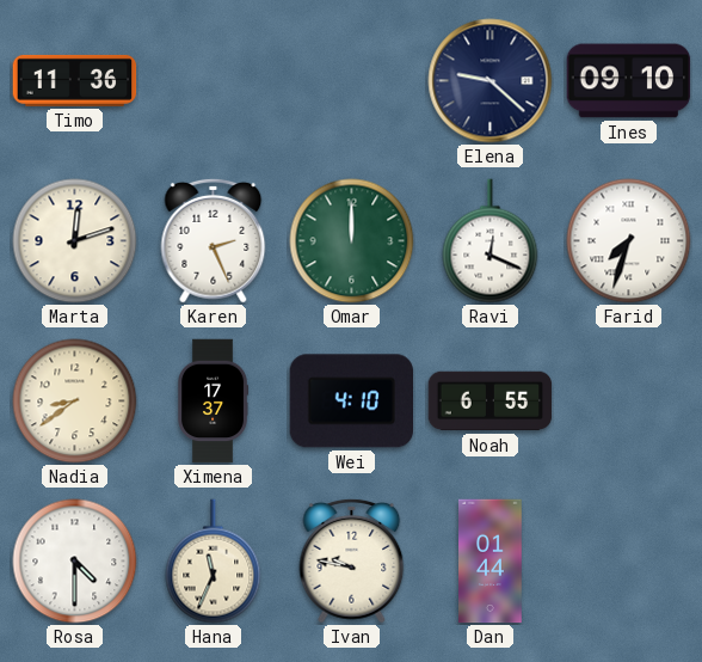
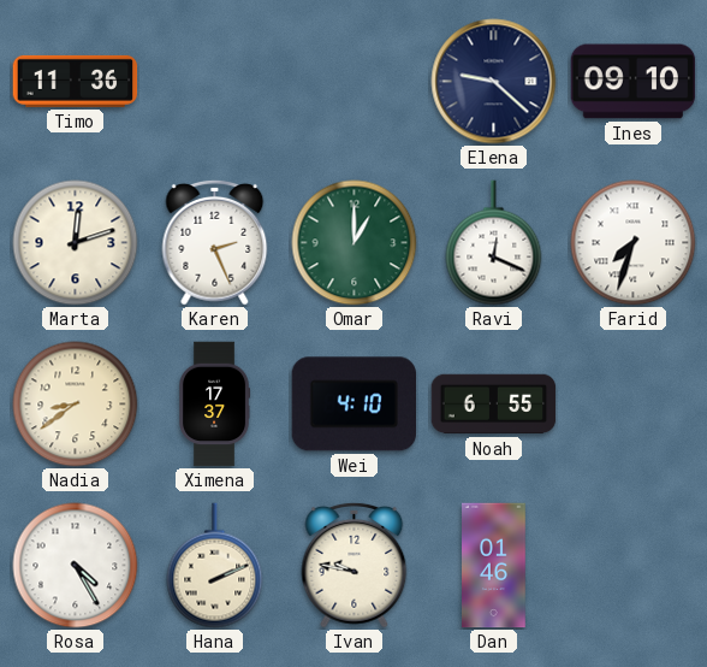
Omar: 12:00 -> 1:00 (355, 243)
Rosa: 4:30 -> 4:25 (76, 566)
Hana: 11:34 -> 2:11 (215, 566)
Dan: 01:44 -> 01:46 (494, 566)
